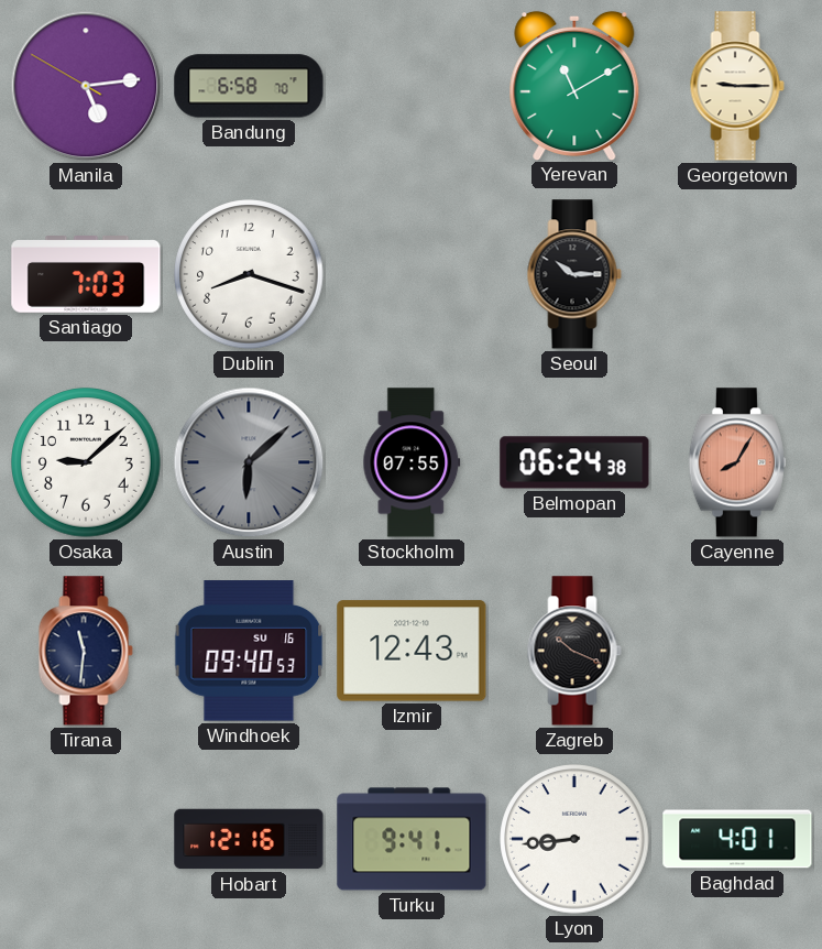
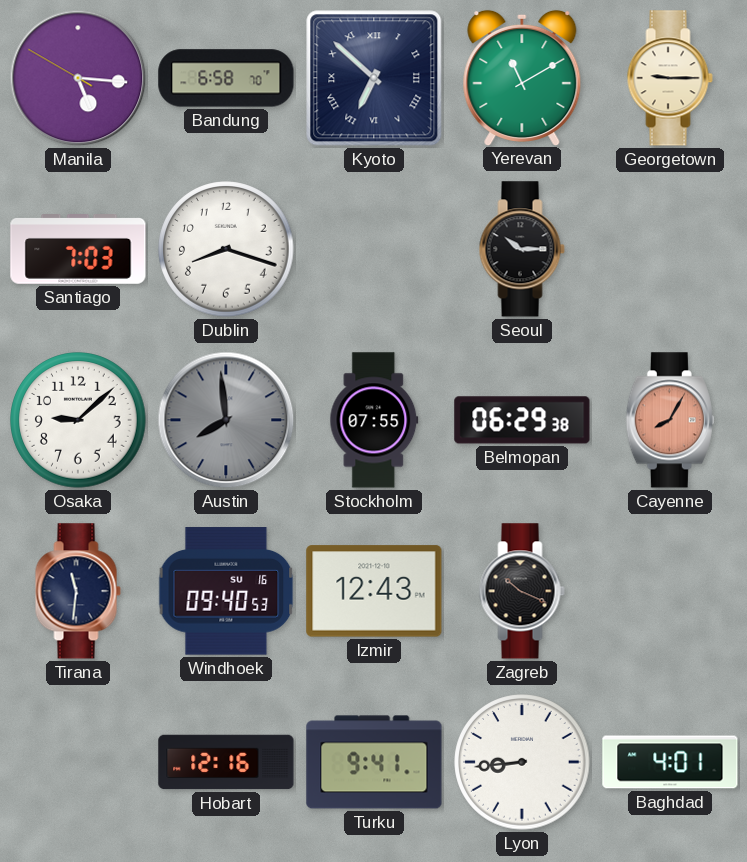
Manila: 5:13 -> 5:15 (78, 78)
Kyoto: none -> 6:52 (374, 78)
Austin: 6:08 -> 7:59 (226, 420)
Belmopan: 06:24 -> 06:29 (522, 420)
